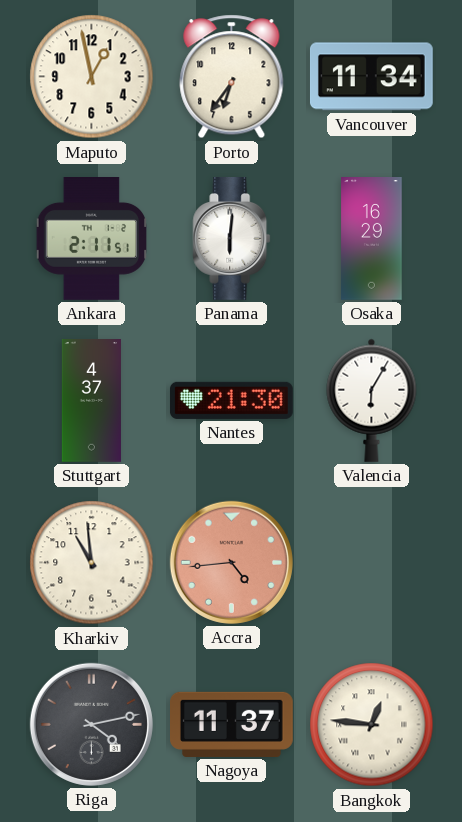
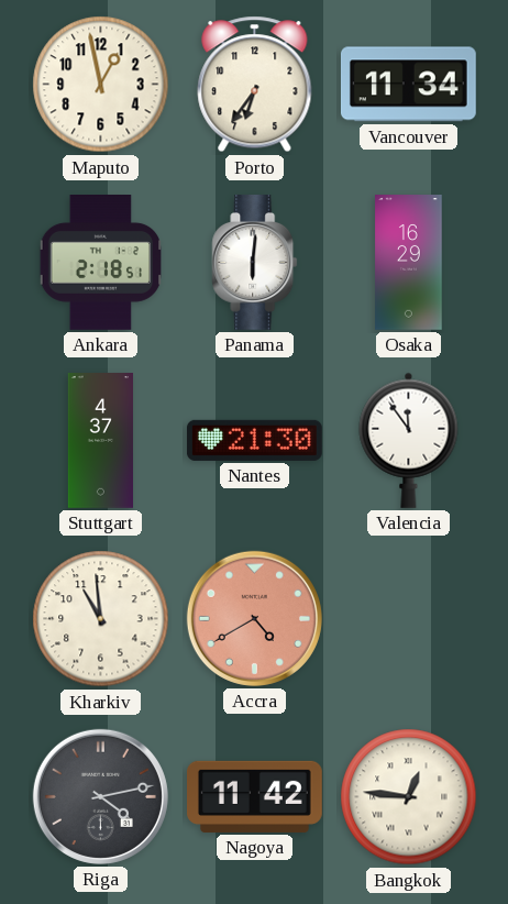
Ankara: 2:11 -> 2:18 (100, 263)
Valencia: 6:05 -> 11:54 (409, 440)
Accra: 4:44 -> 4:40 (254, 618)
Nagoya: 11:37 -> 11:42 (255, 796)
